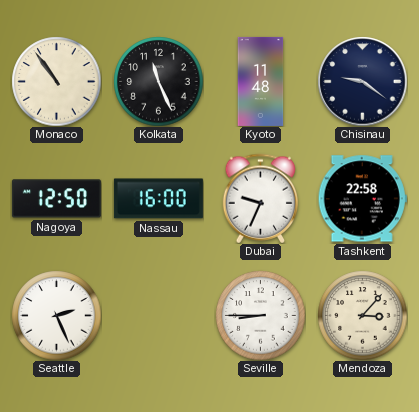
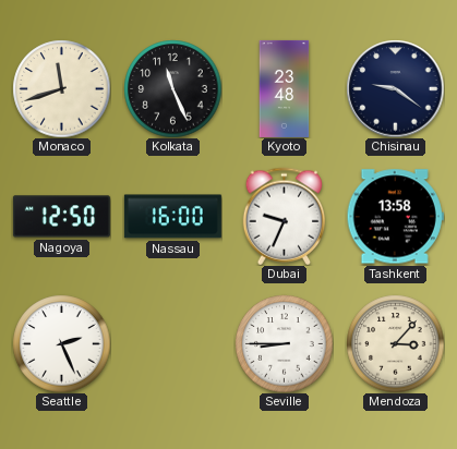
Monaco: 10:54 -> 11:42 (61, 88)
Kyoto: 11:48 -> 23:48 (285, 88)
Tashkent: 22:58 -> 13:58 (395, 217)
